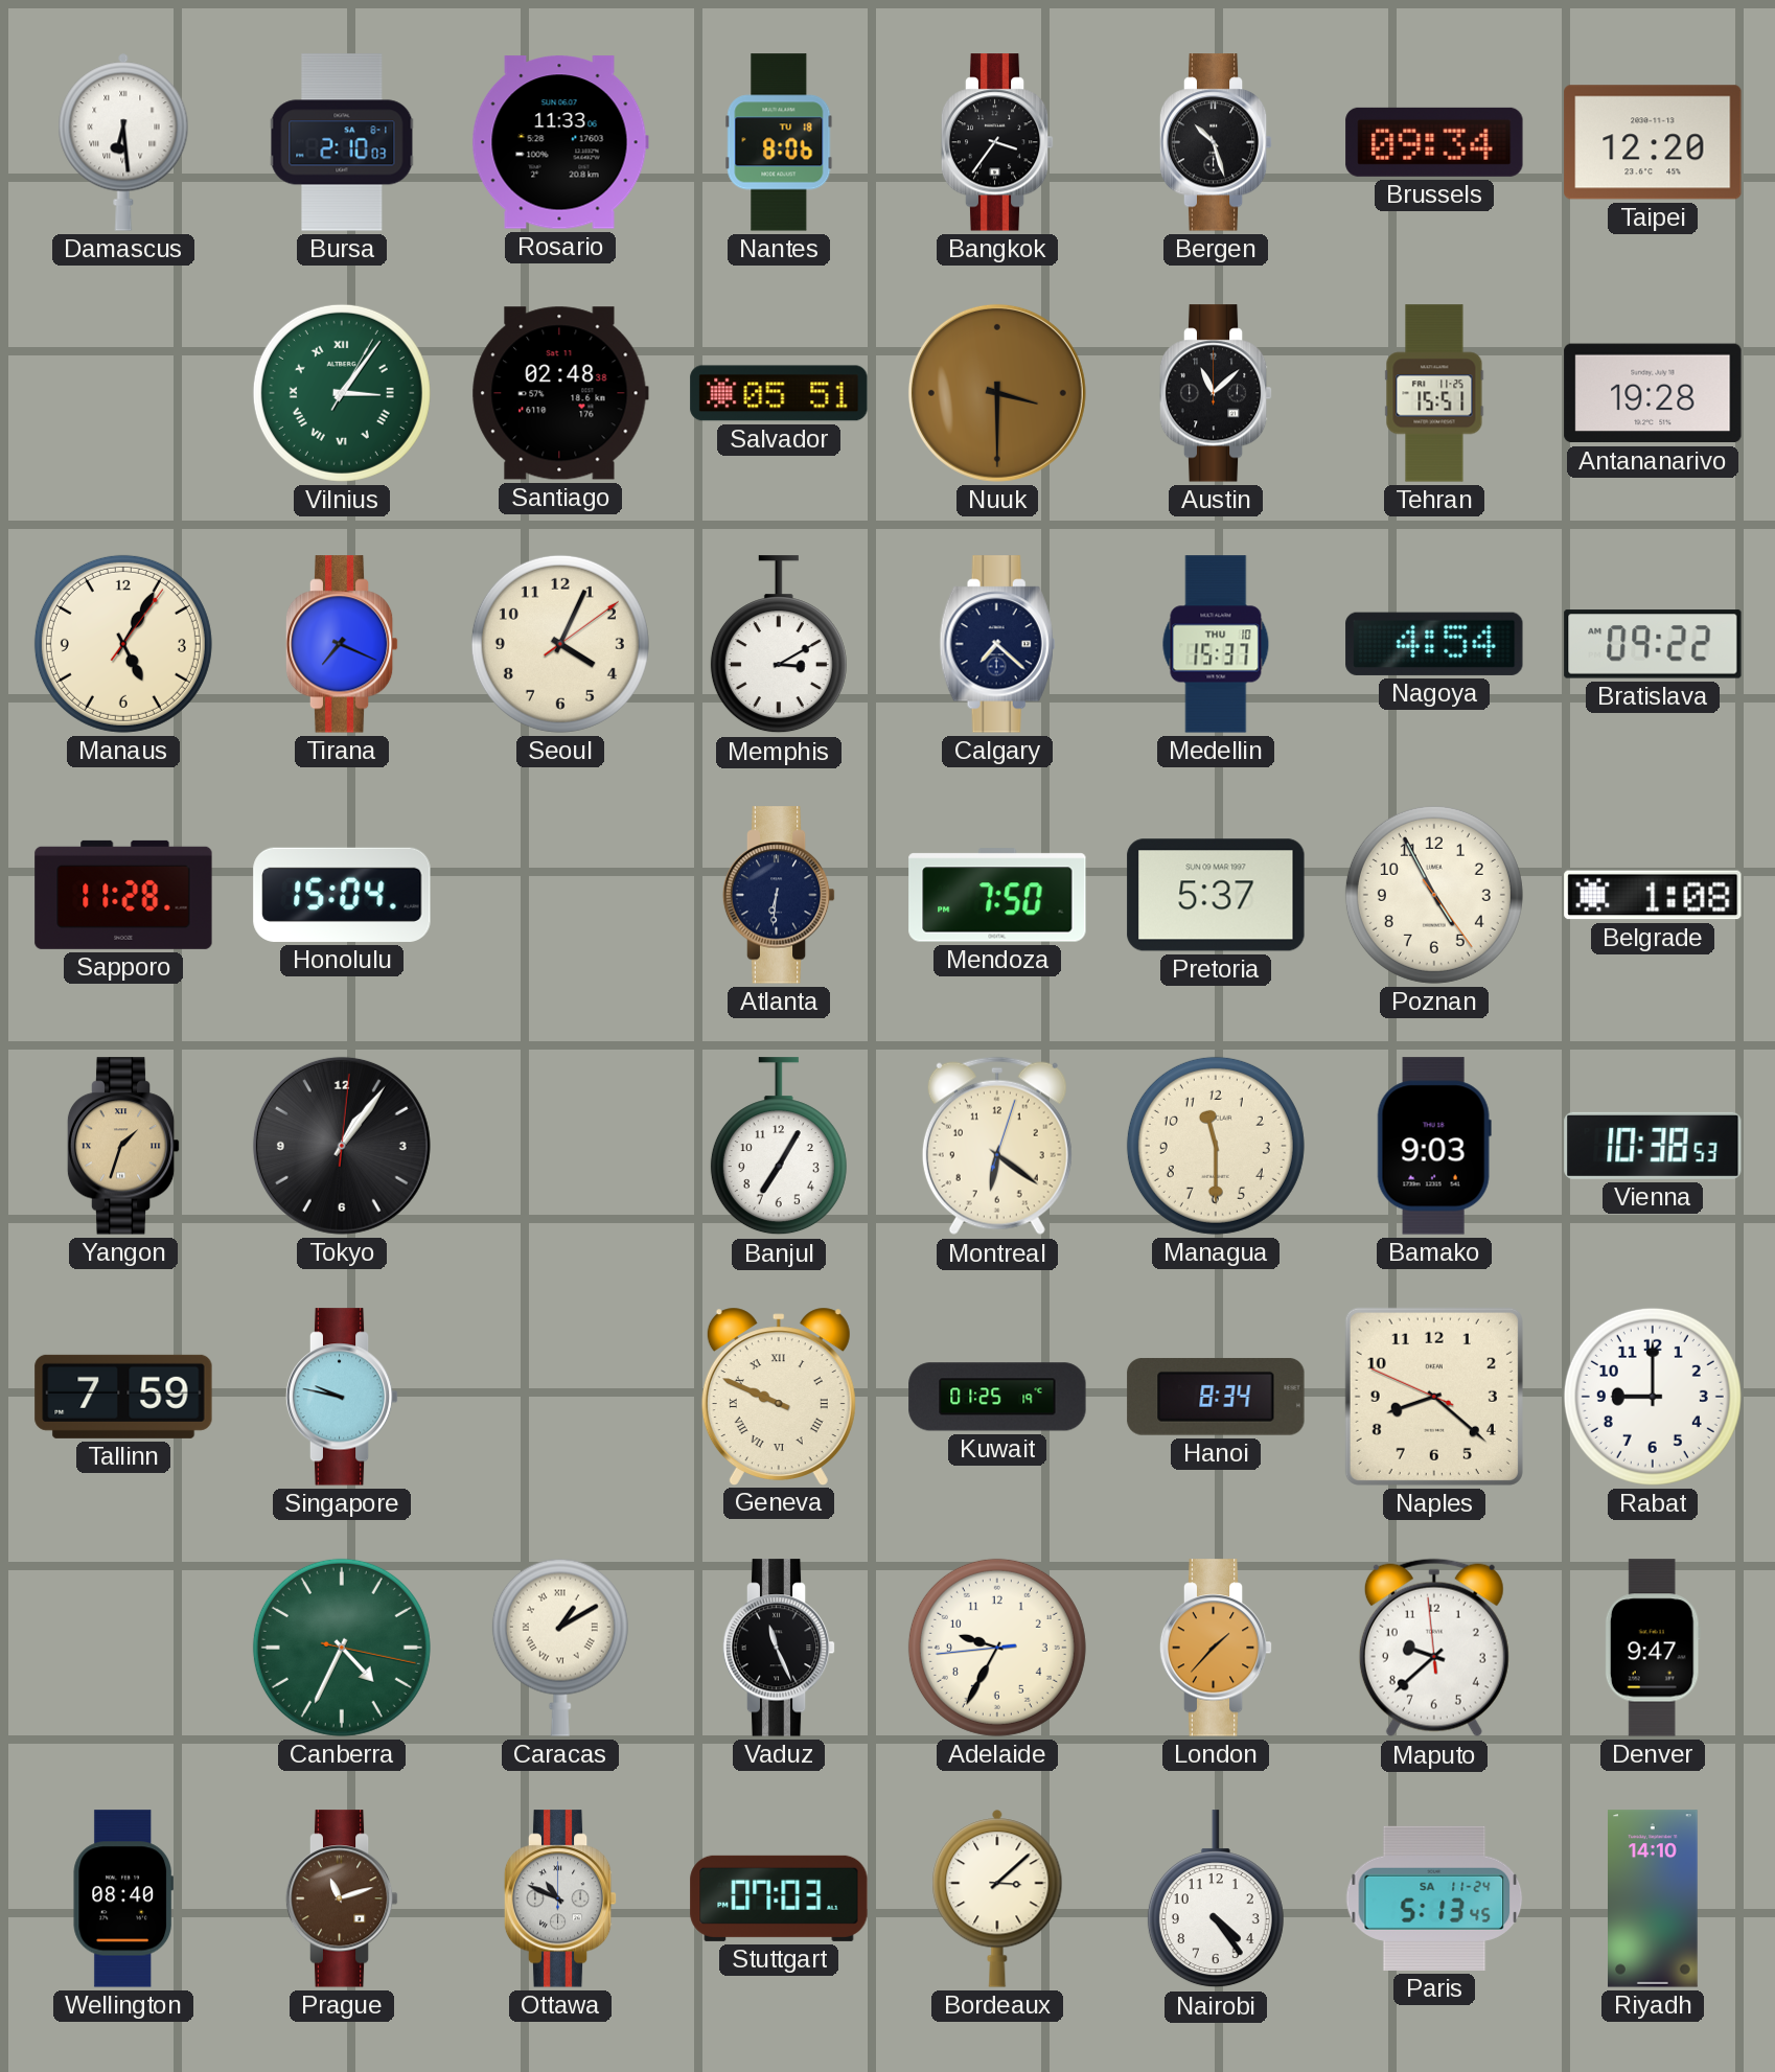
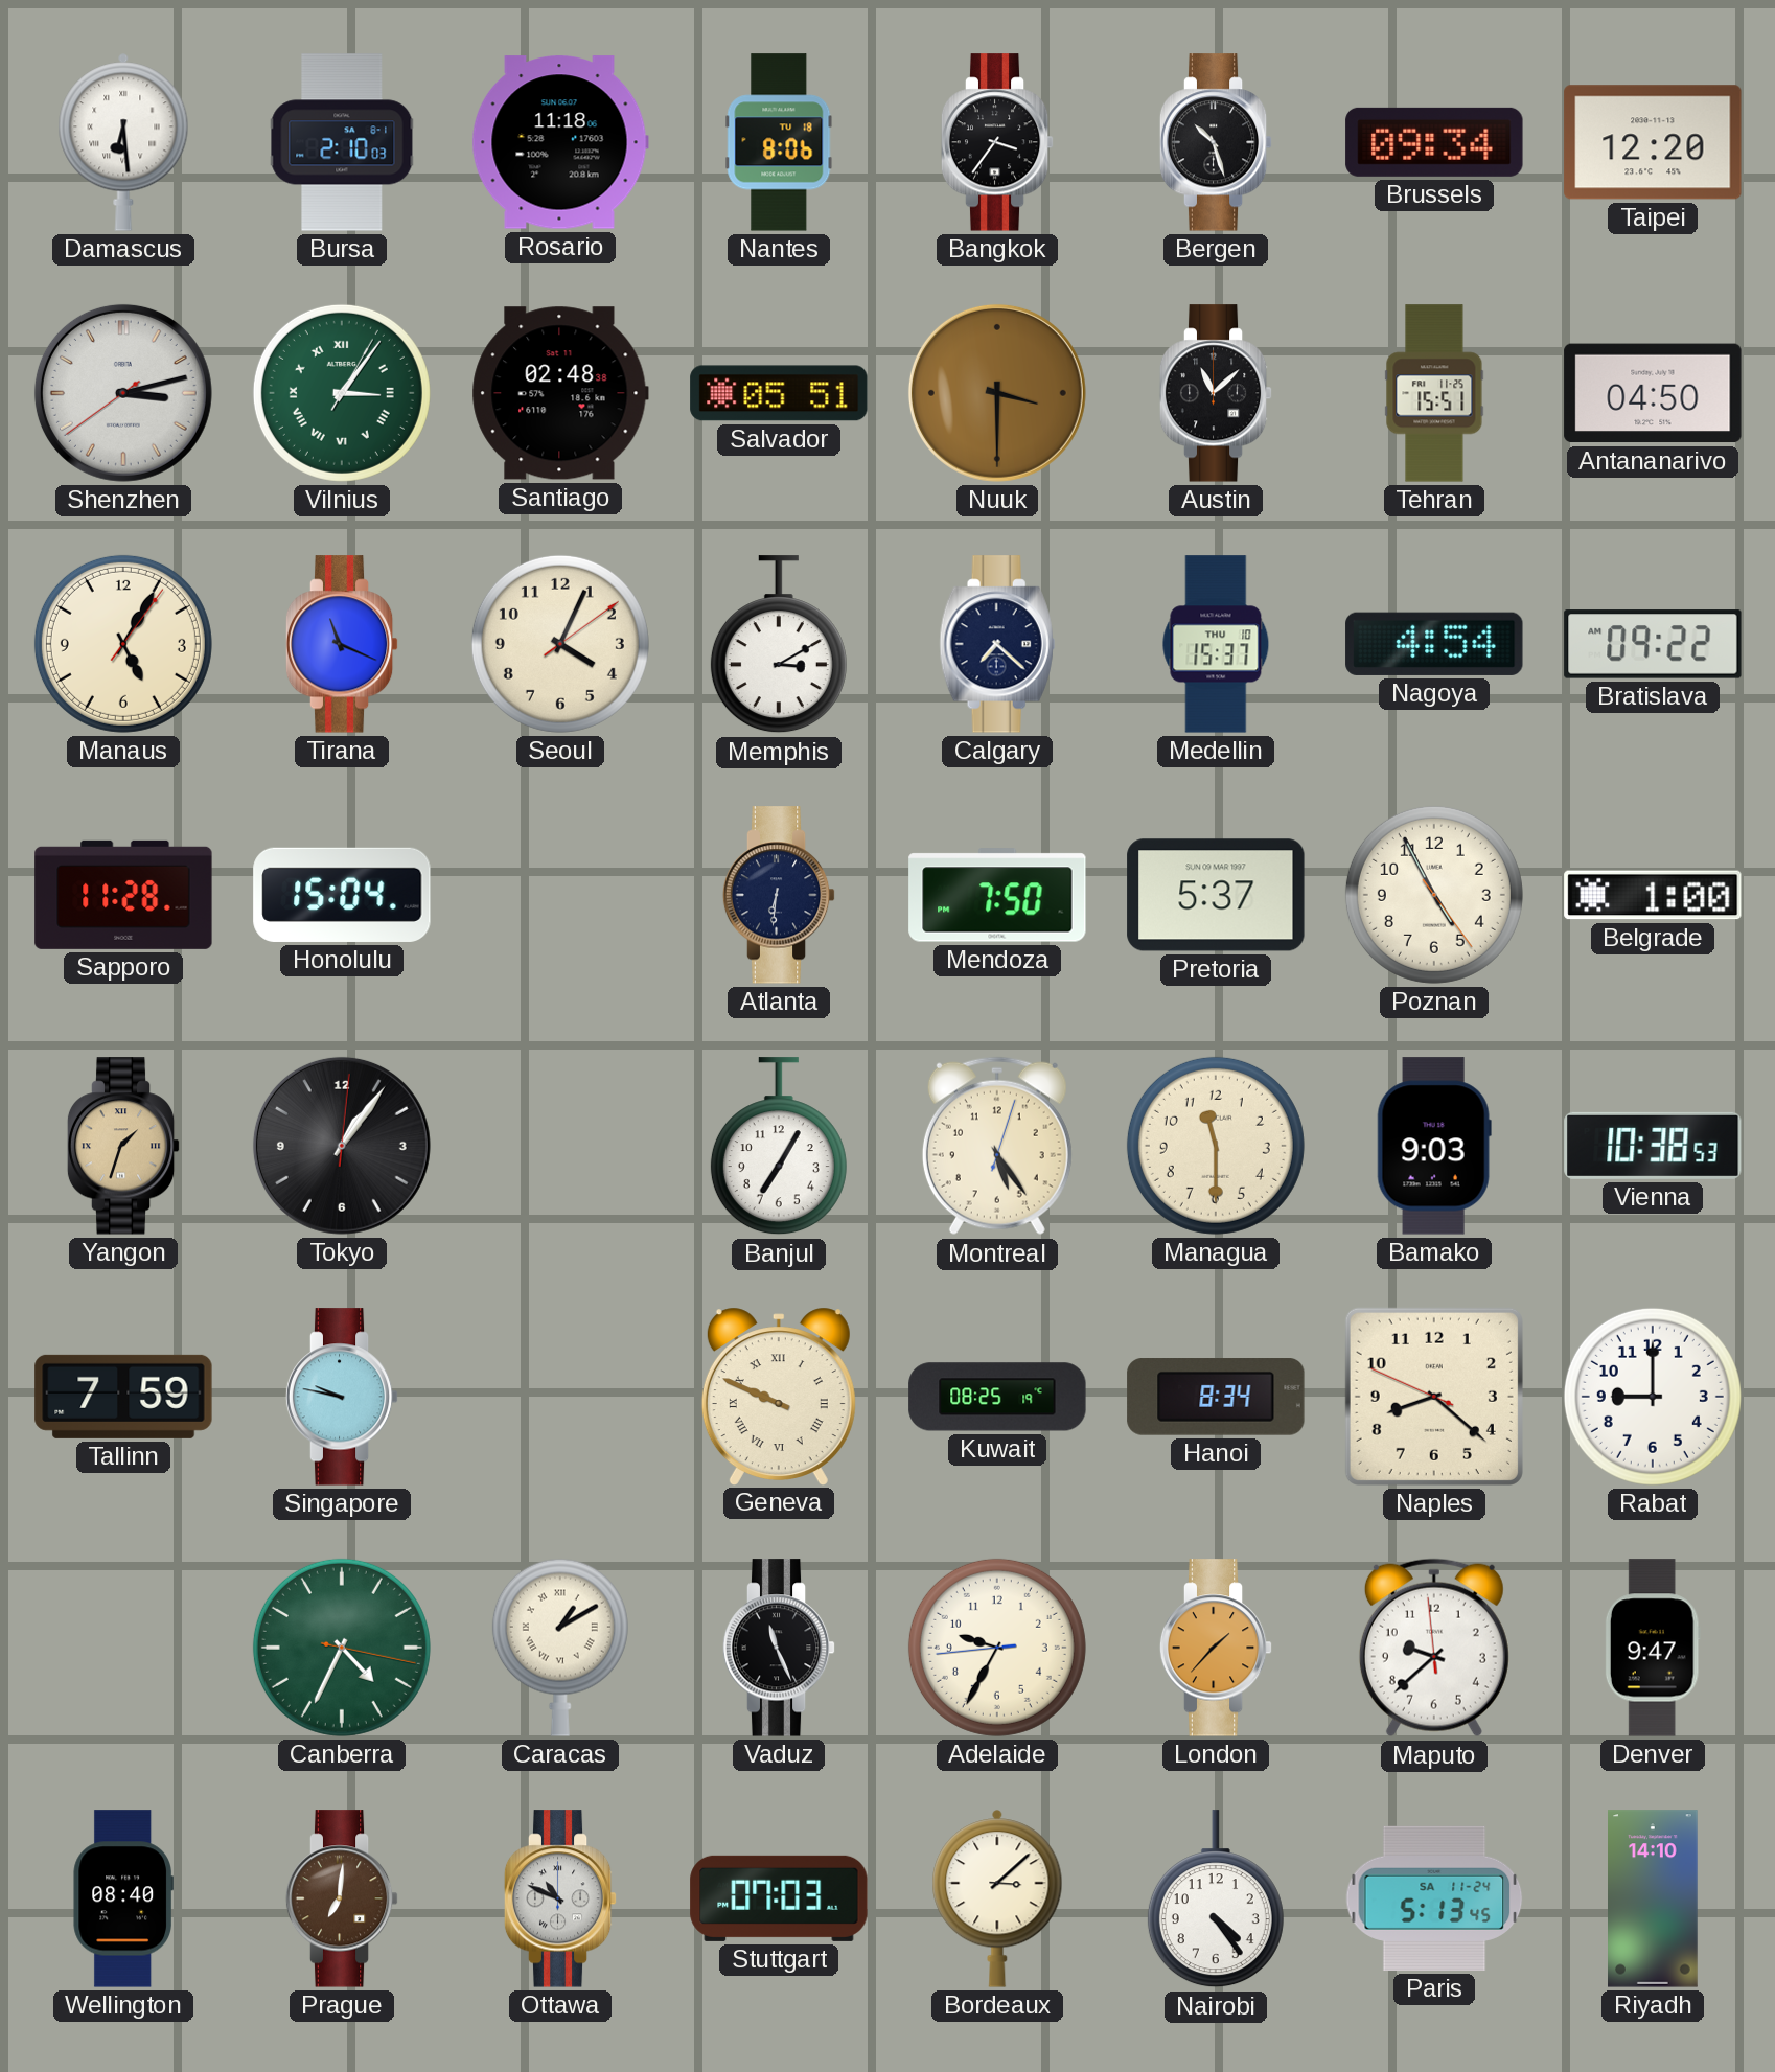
Rosario: 11:33 -> 11:18 (560, 142)
Shenzhen: none -> 3:12 (123, 393)
Antananarivo: 19:28 -> 04:50 (1653, 393)
Tirana: 7:19 -> 11:19 (342, 644)
Belgrade: 1:08 -> 1:00 (1653, 895)
Montreal: 6:21 -> 5:24 (997, 1146)
Kuwait: 01:25 -> 08:25 (997, 1397)
Prague: 11:12 -> 7:01 (342, 1898)
